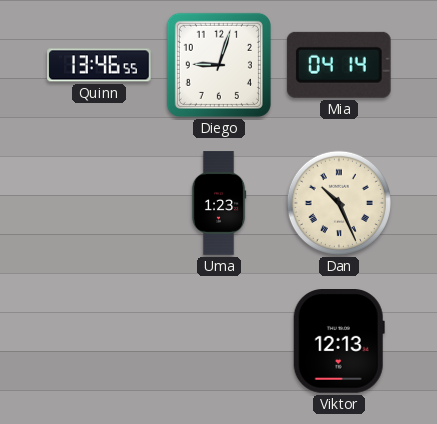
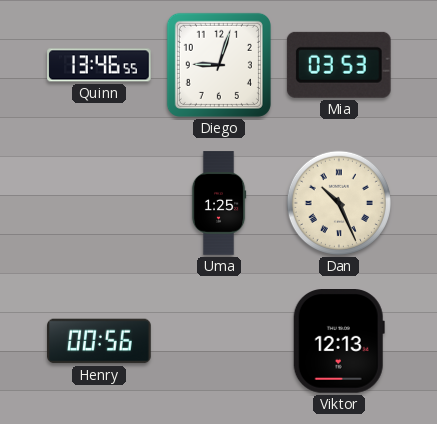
Mia: 04:14 -> 03:53 (339, 65)
Uma: 1:23 -> 1:25 (219, 203)
Henry: none -> 00:56 (99, 341)
